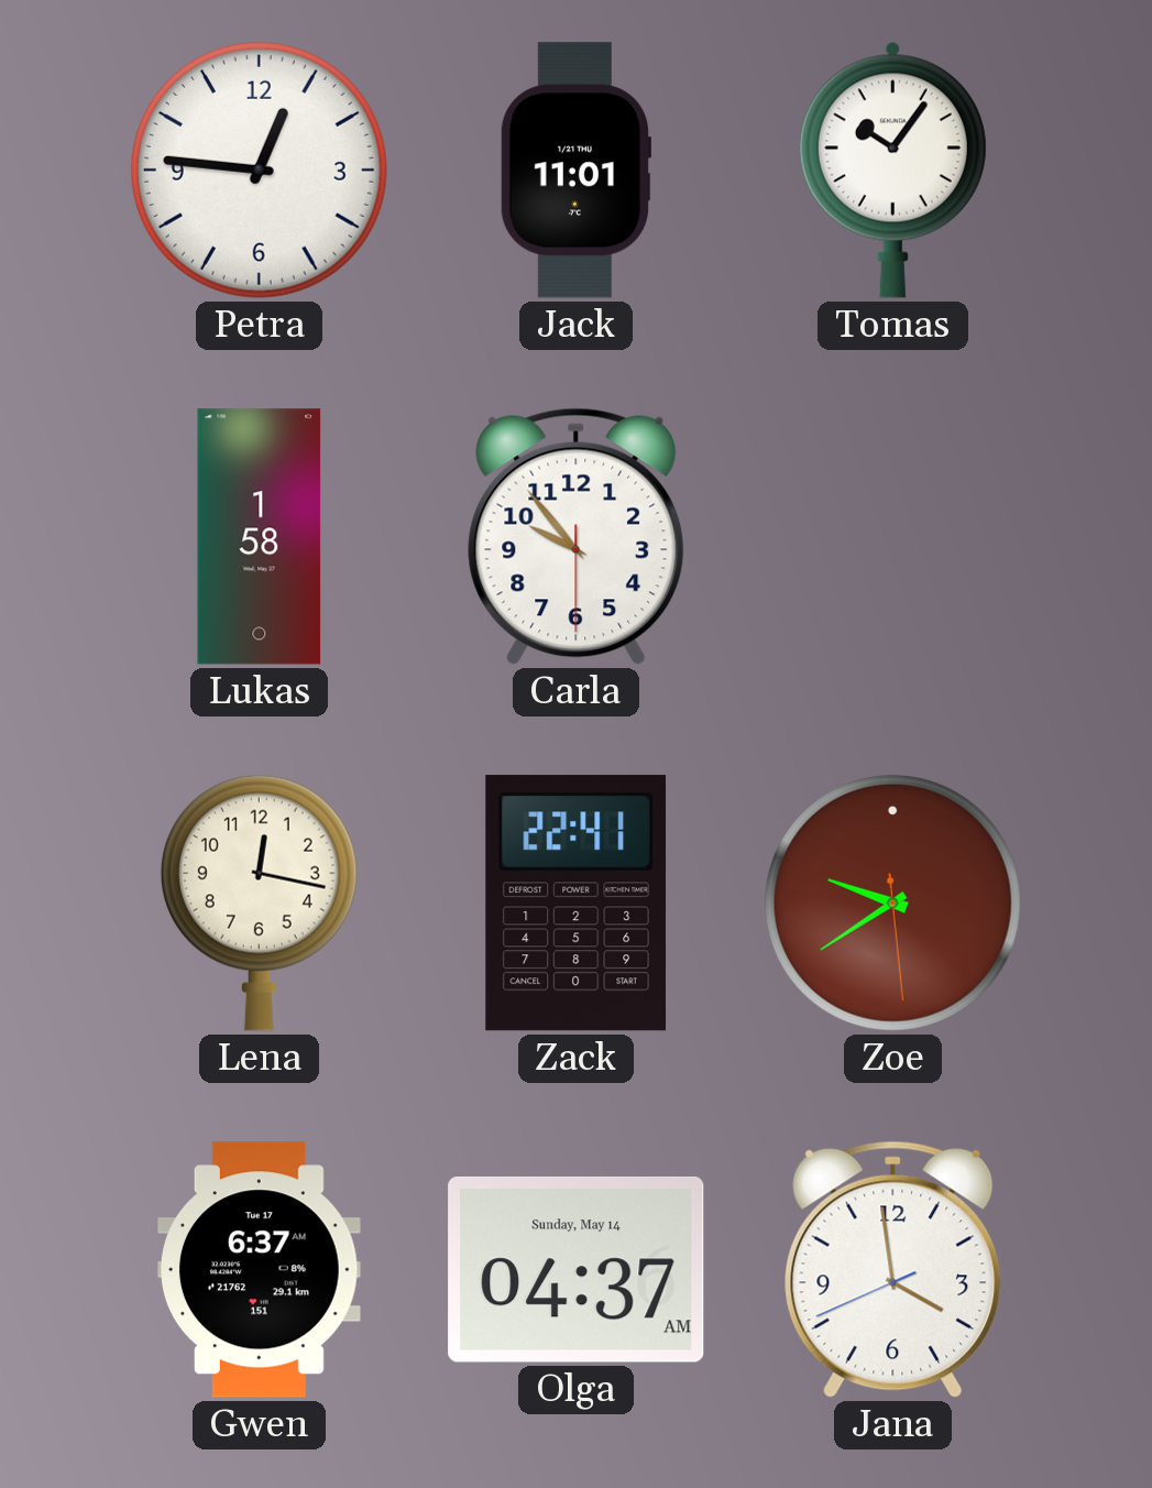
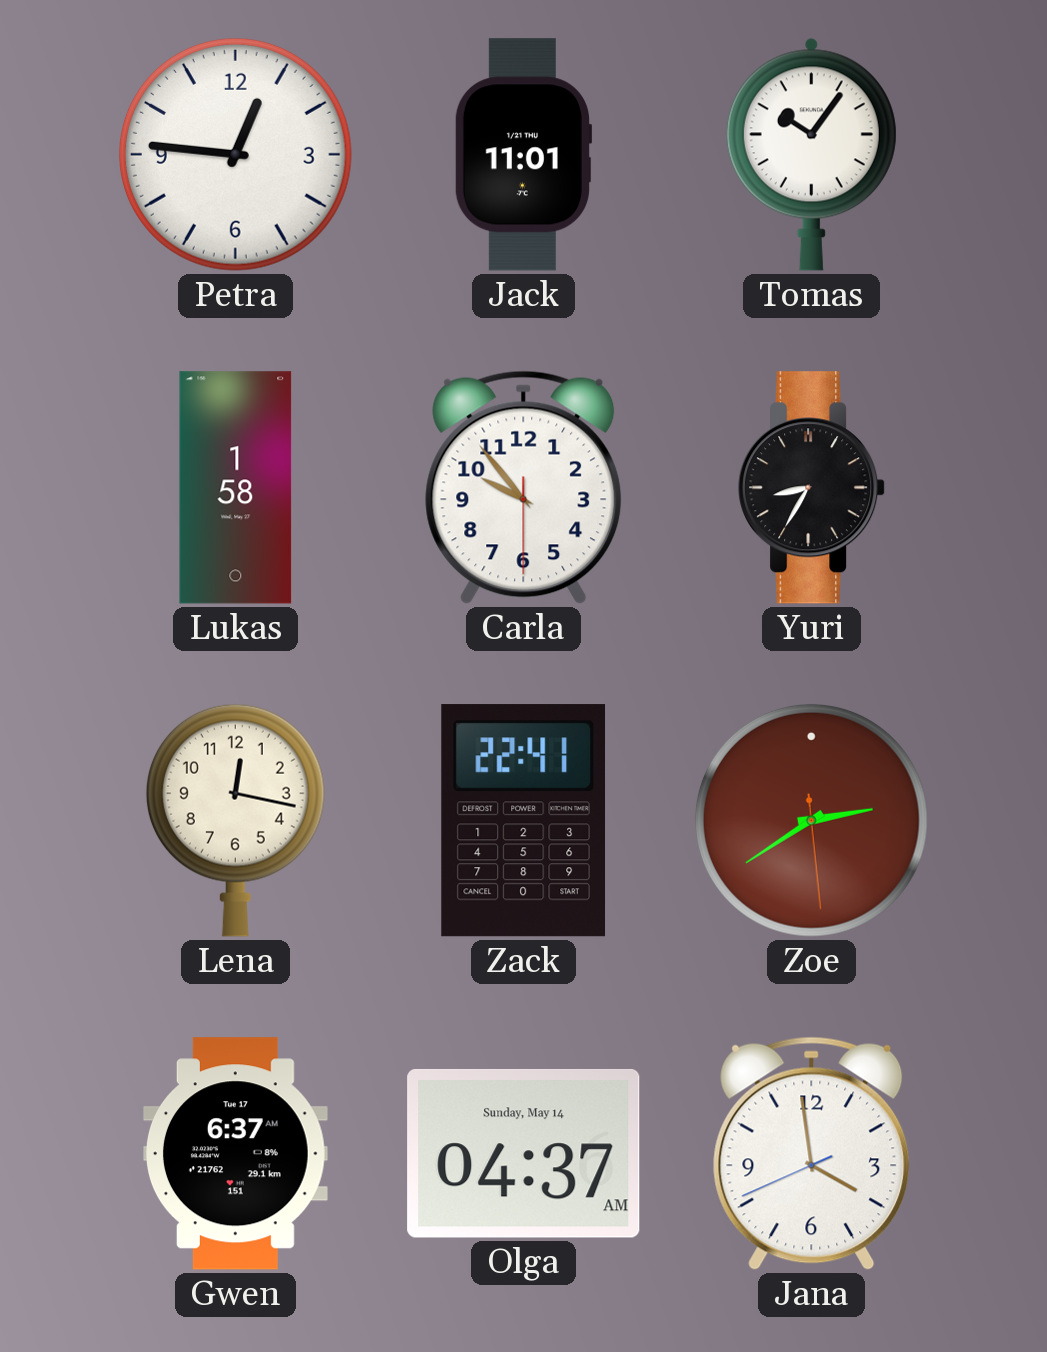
Yuri: none -> 8:35 (812, 488)
Zoe: 9:39 -> 2:39 (811, 820)
